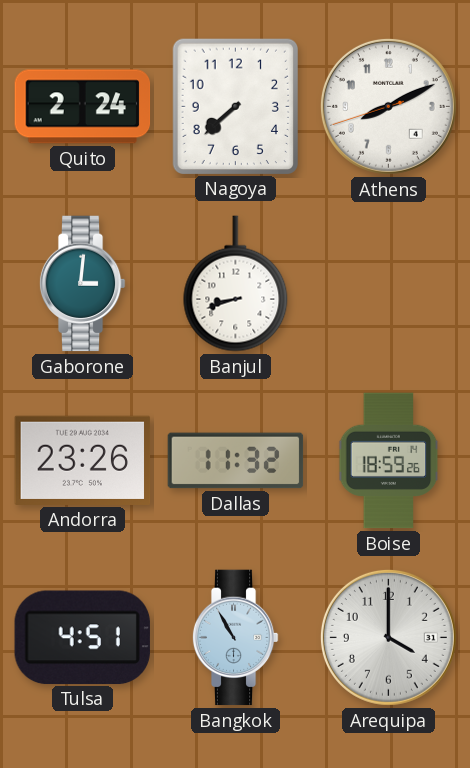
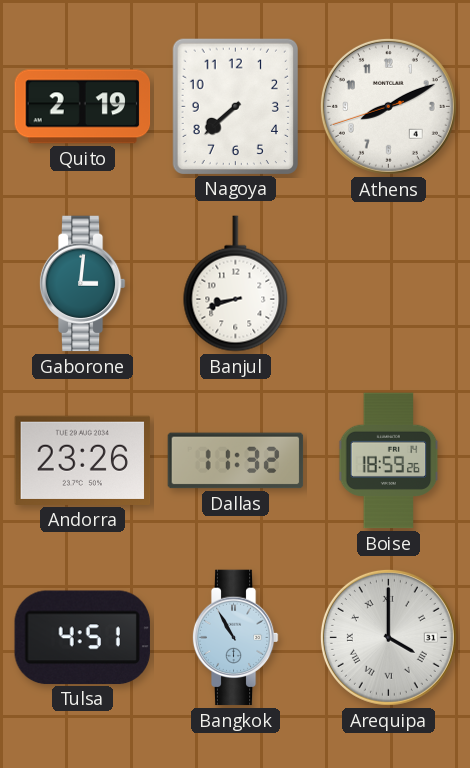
Quito: 2:24 -> 2:19 (83, 107)
Arequipa numerals: Arabic -> Roman (388, 637)
